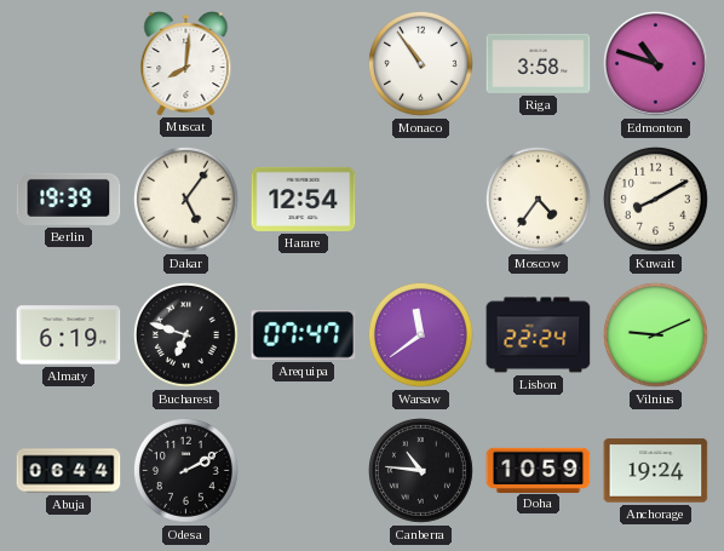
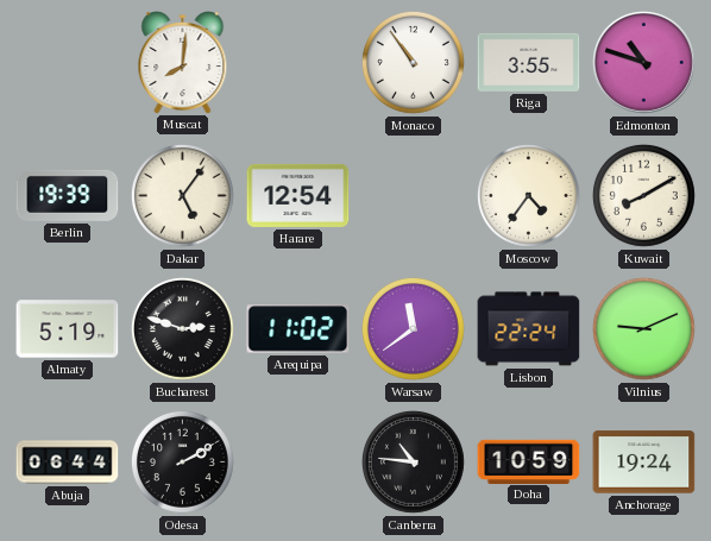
Riga: 3:58 -> 3:55 (529, 62)
Almaty: 6:19 -> 5:19 (68, 329)
Bucharest: 6:48 -> 2:48 (182, 328)
Arequipa: 07:47 -> 11:02 (298, 329)
